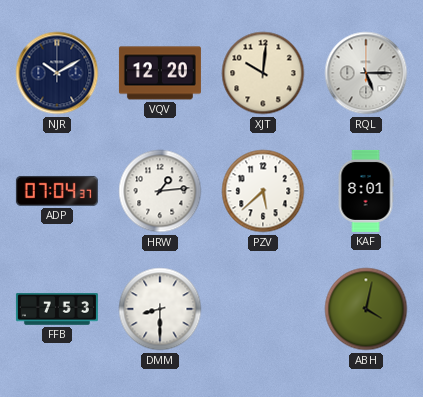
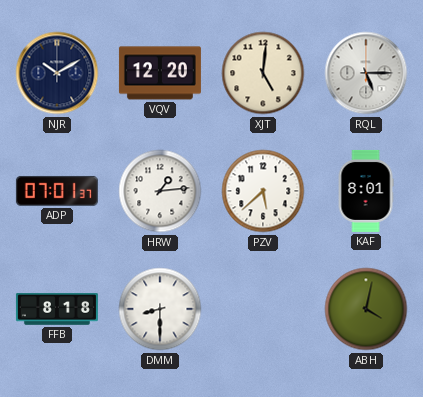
XJT: 10:01 -> 5:01 (263, 73)
ADP: 07:04 -> 07:01 (57, 191)
FFB: 7:53 -> 8:18 (57, 309)
